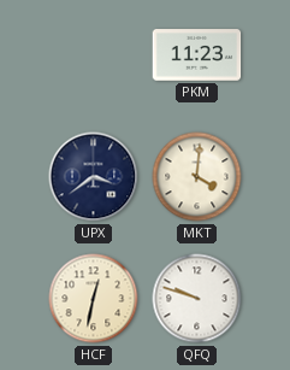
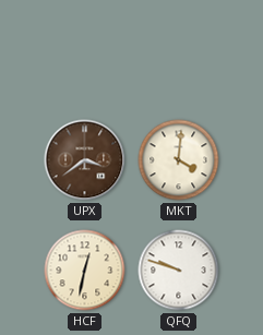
PKM: 11:23 -> none (197, 55)
UPX dial: navy -> brown (85, 160)
